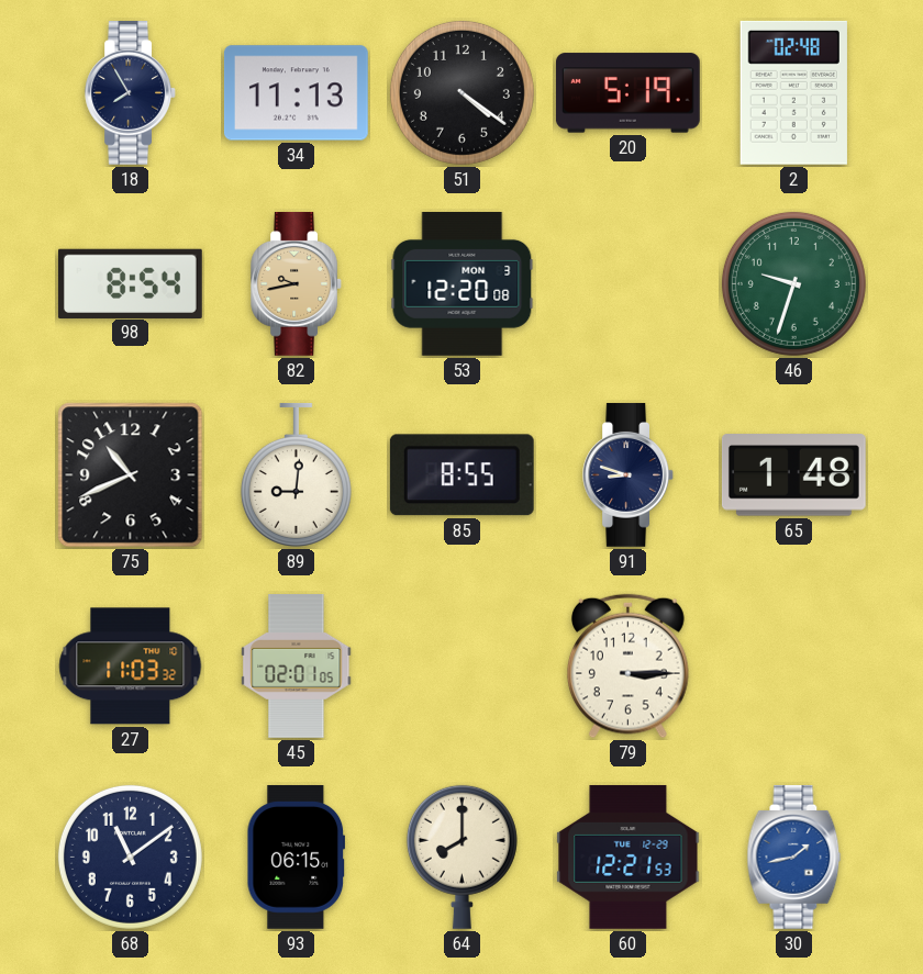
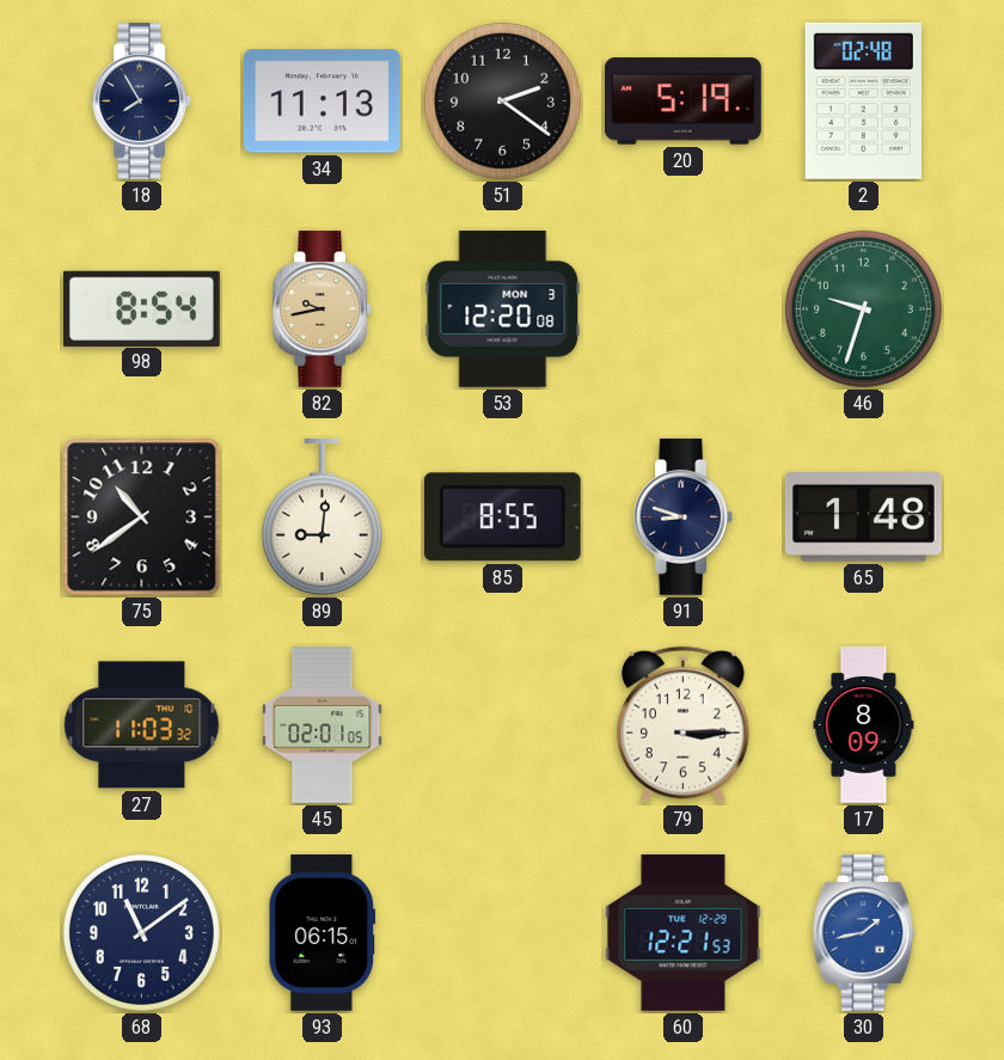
51: 4:21 -> 2:21 (502, 100)
75: 10:41 -> 10:39 (142, 517)
17: none -> 8:09 (864, 725)
64: 8:00 -> none (462, 857)
